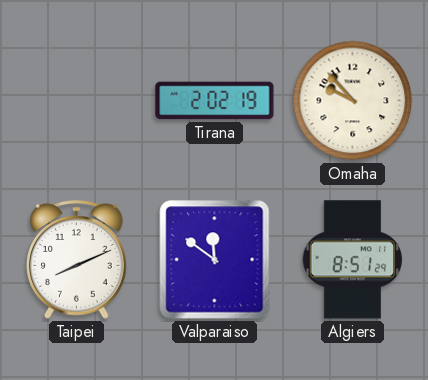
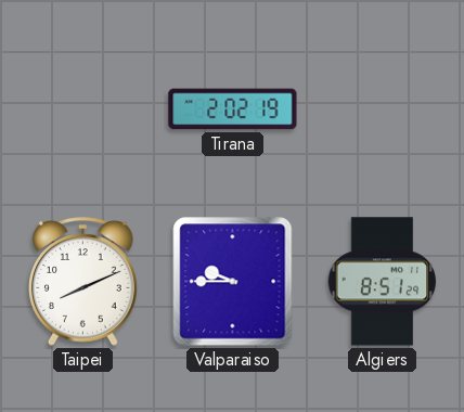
Omaha: 9:53 -> none (353, 101)
Valparaiso: 11:51 -> 9:45 (233, 282)
